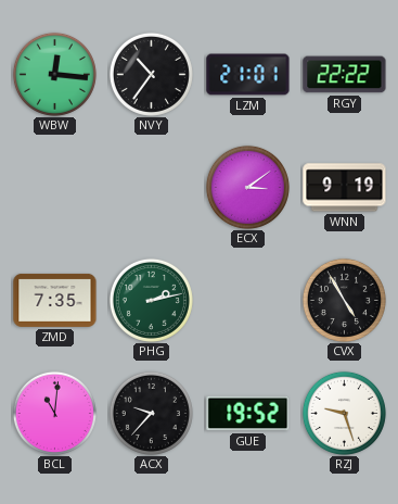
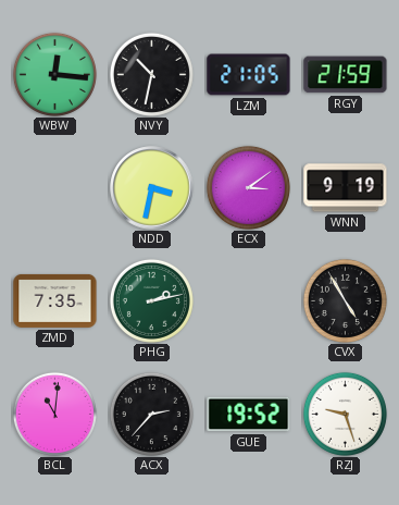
NVY: 10:36 -> 10:32 (151, 74)
LZM: 21:01 -> 21:05 (249, 75)
RGY: 22:22 -> 21:59 (346, 75)
NDD: none -> 3:32 (152, 188)
ACX: 9:37 -> 2:37 (151, 414)
